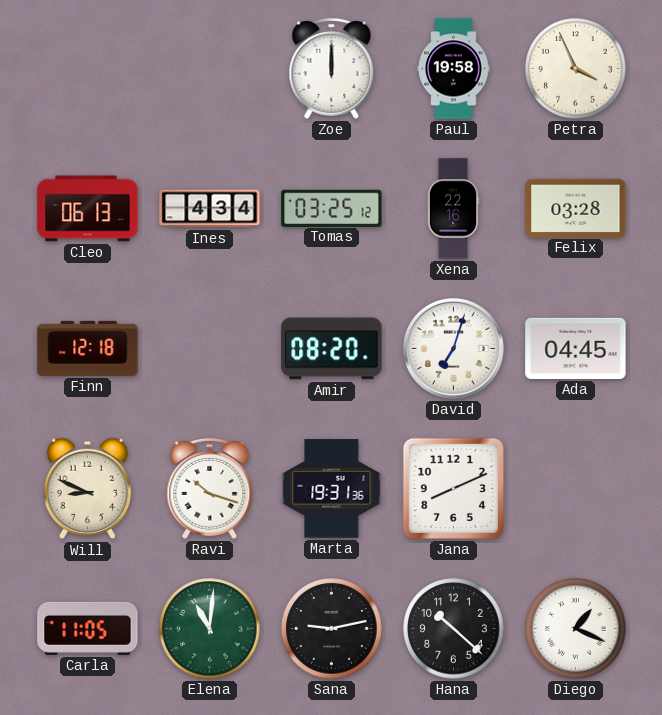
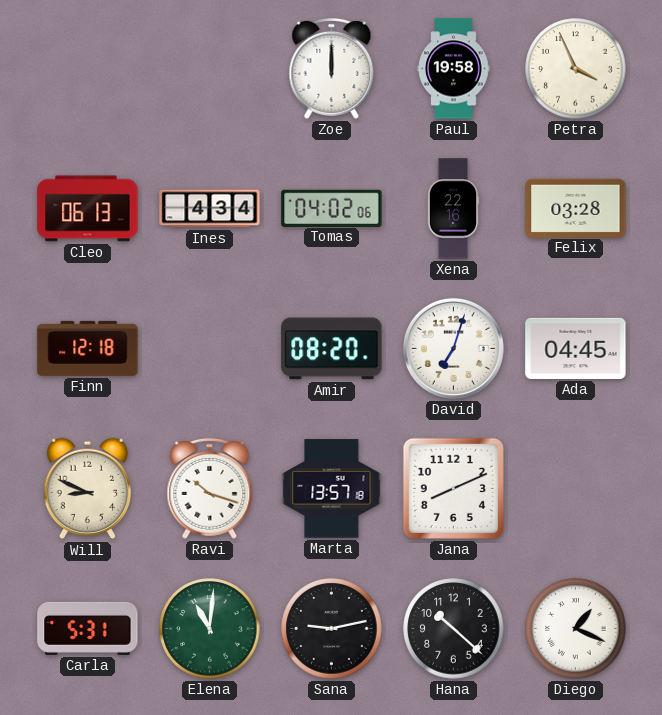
Tomas: 03:25 -> 04:02 (332, 208)
Marta: 19:31 -> 13:57 (332, 489)
Carla: 11:05 -> 5:31 (88, 628)
